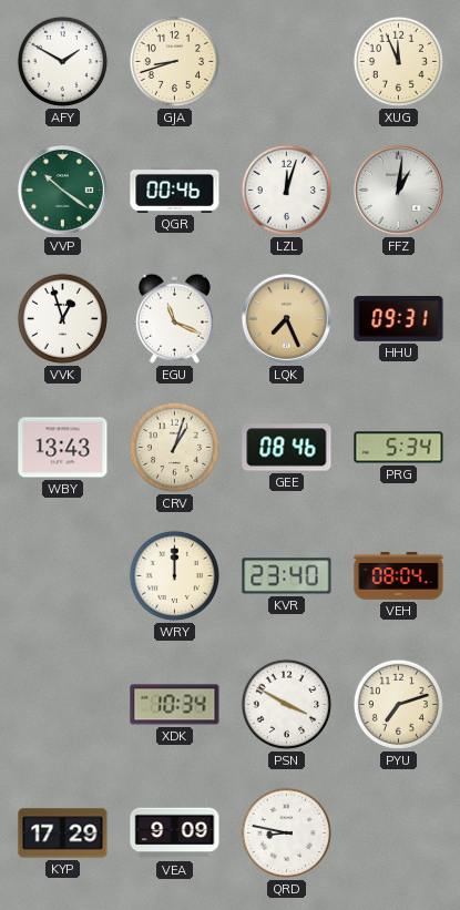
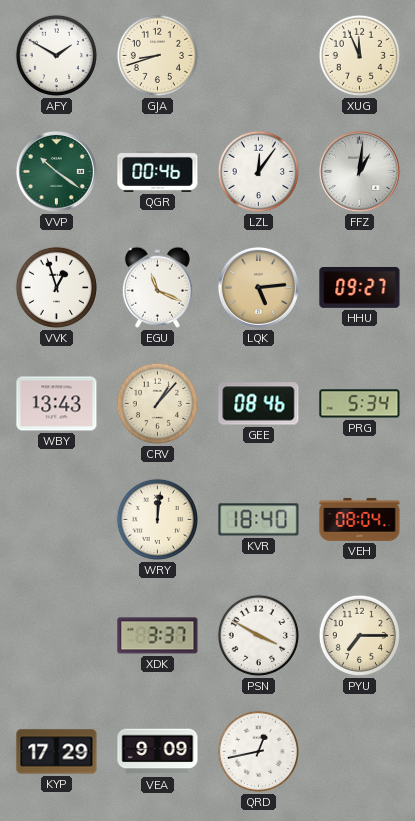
LZL: 12:03 -> 12:06 (258, 171)
LQK: 7:26 -> 5:14 (258, 287)
HHU: 09:31 -> 09:27 (360, 287)
CRV: 1:03 -> 1:07 (157, 403)
WRY: 12:00 -> 12:01 (157, 519)
KVR: 23:40 -> 18:40 (259, 520)
XDK: 10:34 -> 3:37 (158, 636)
PYU: 7:12 -> 7:15 (359, 635)
QRD: 8:47 -> 12:43 (258, 751)
